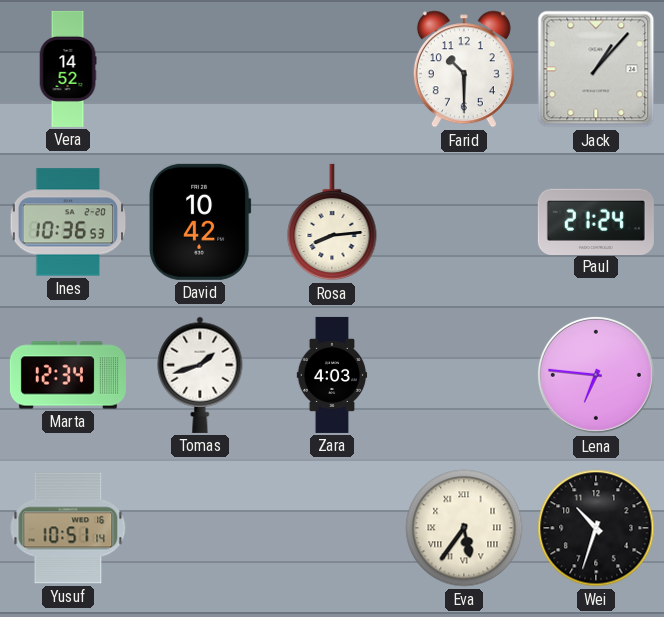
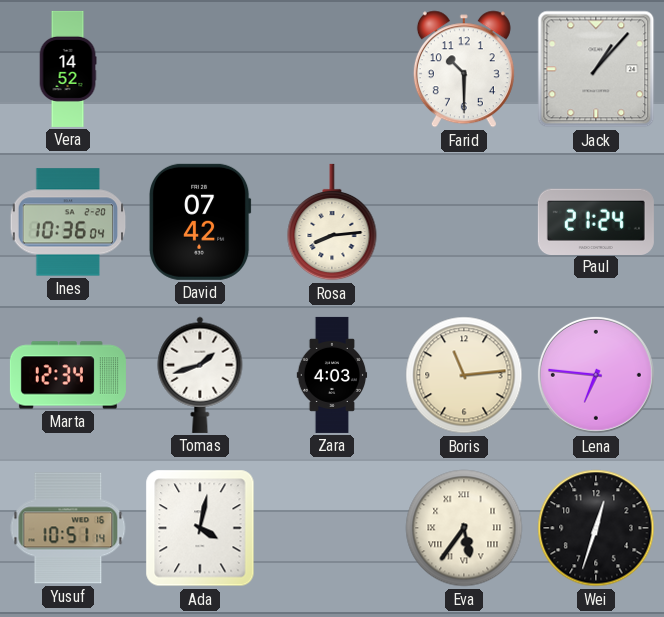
Ines: 10:36:53 -> 10:36:04 (68, 222)
David: 10:42 -> 07:42 (200, 222)
Boris: none -> 11:14 (464, 375)
Ada: none -> 4:02 (200, 528)
Wei: 10:33 -> 12:33 (596, 528)
